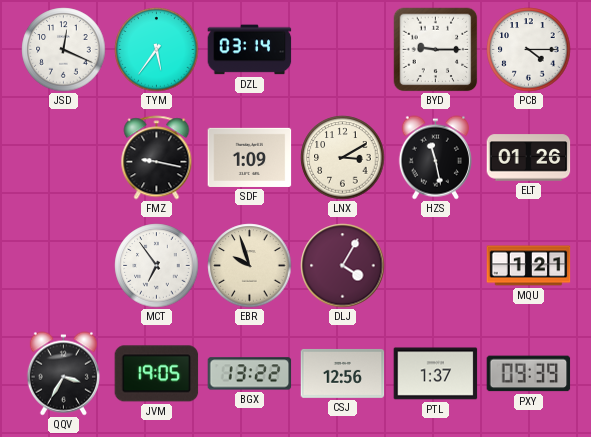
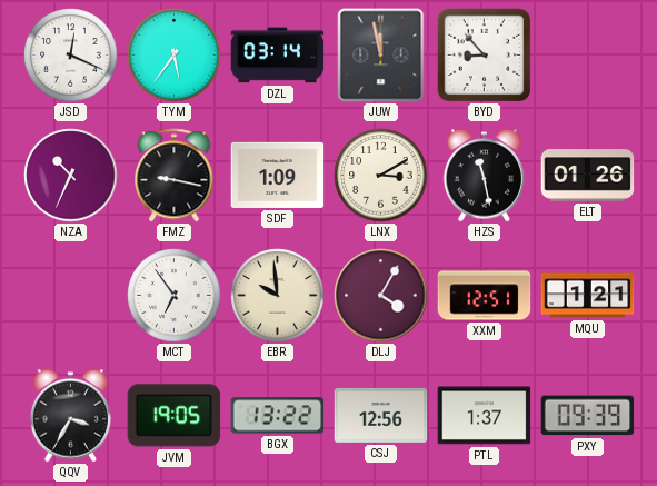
JUW: none -> 11:58 (381, 56)
BYD: 9:15 -> 8:53 (484, 56)
PCB: 4:15 -> none (529, 50)
NZA: none -> 10:34 (71, 176)
EBR: 9:57 -> 9:59 (278, 296)
XXM: none -> 12:51 (485, 296)
